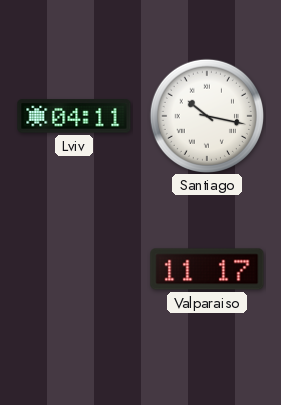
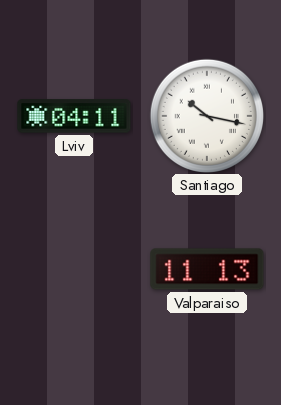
Valparaiso: 11:17 -> 11:13 (207, 269)
